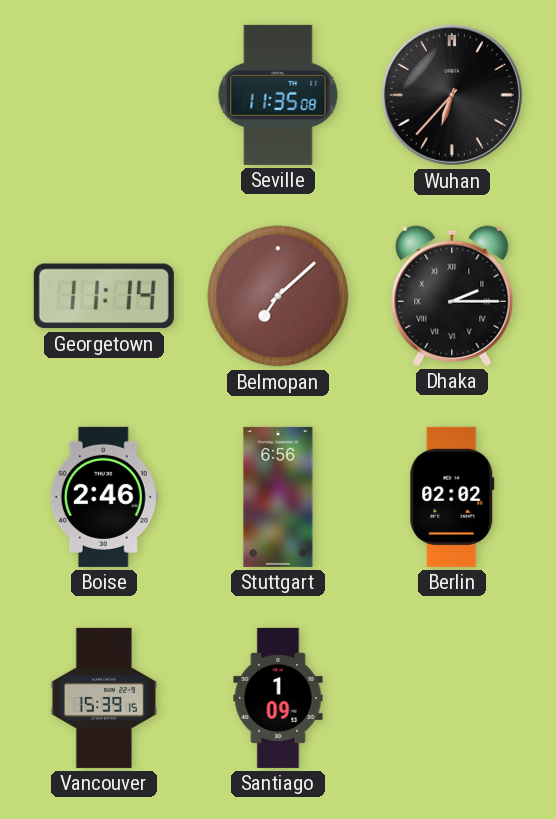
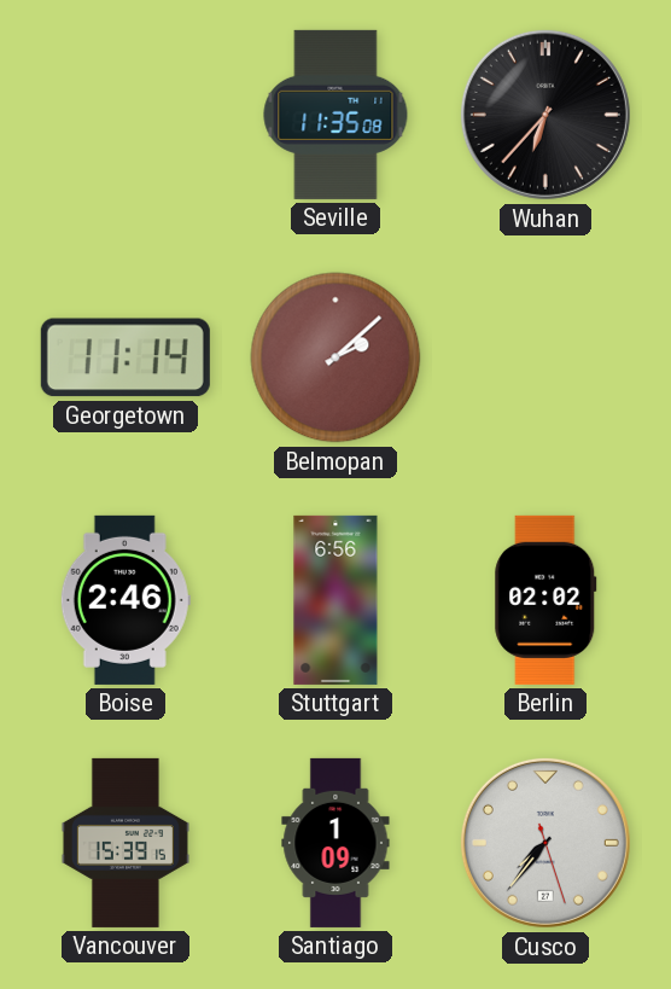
Belmopan: 7:08 -> 2:08 (335, 357)
Dhaka: 2:15 -> none (452, 296)
Cusco: none -> 7:36 (545, 843)
